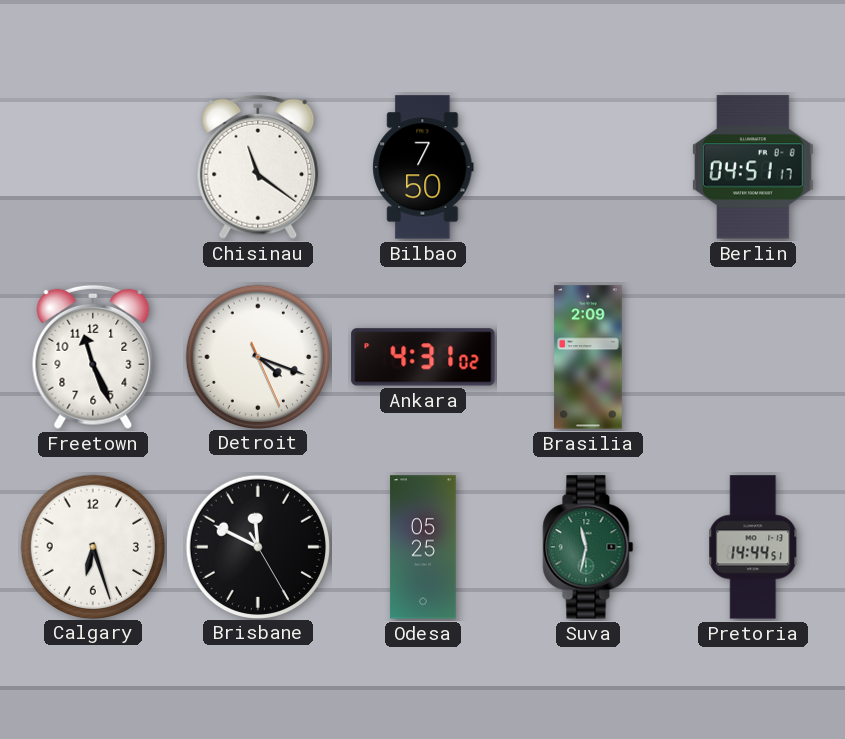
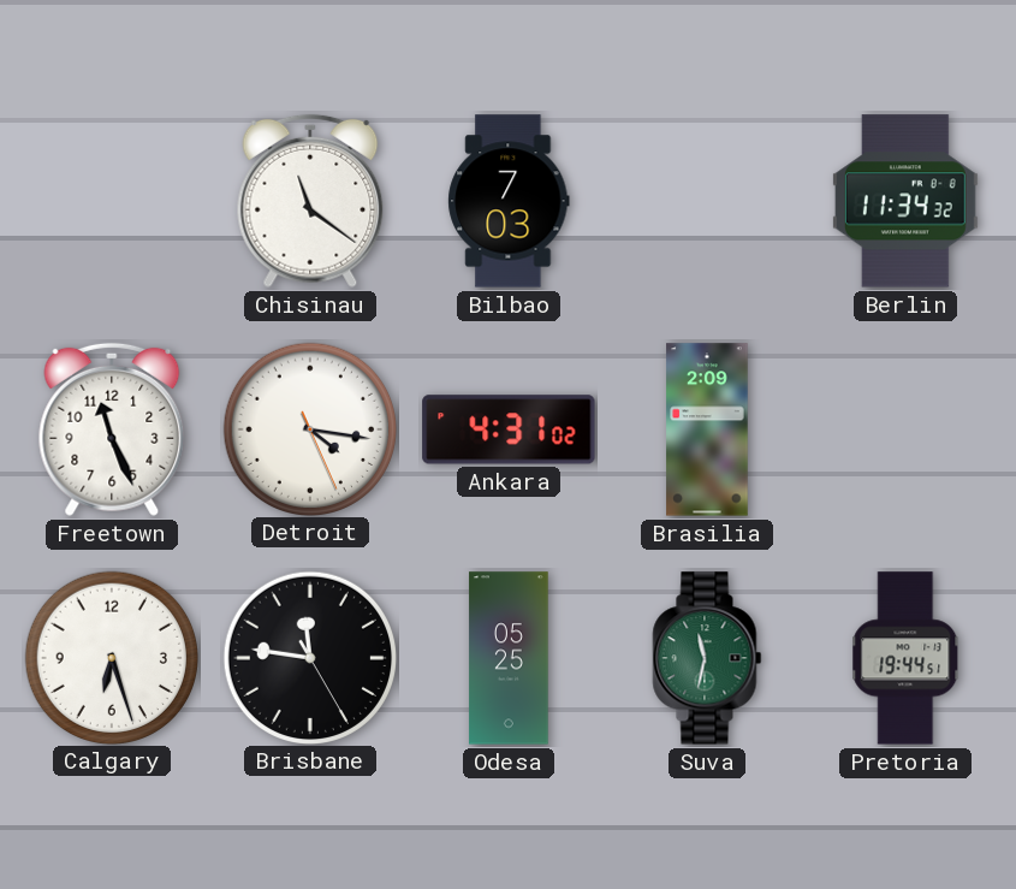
Bilbao: 7:50 -> 7:03 (509, 201)
Berlin: 04:51 -> 11:34 (905, 201)
Detroit: 4:18 -> 4:16 (309, 428)
Brisbane: 11:49 -> 11:46 (309, 657)
Pretoria: 14:44 -> 19:44 (905, 658)
